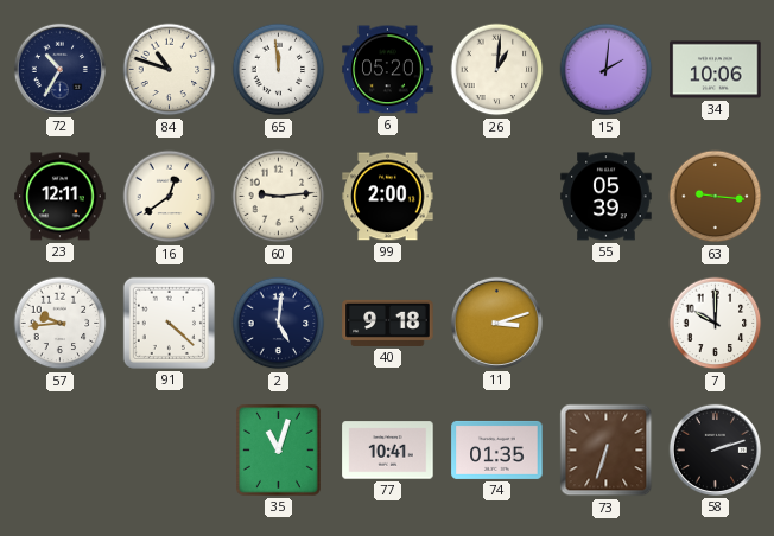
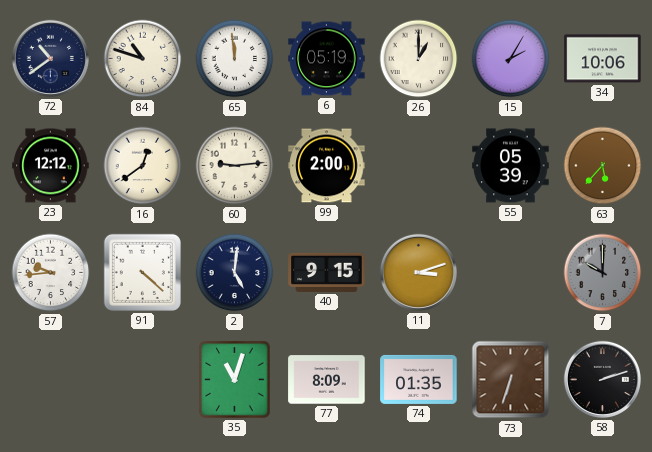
72: 10:35 -> 10:39 (50, 58)
6: 05:20 -> 05:19 (327, 59)
26: 1:01 -> 1:00 (419, 59)
15: 2:01 -> 2:05 (511, 59)
23: 12:11 -> 12:12 (51, 166)
63: 9:16 -> 5:37 (603, 166)
40: 9:18 -> 9:15 (327, 272)
7 dial: white -> grey (603, 273)
77: 10:41 -> 8:09 (327, 380)
